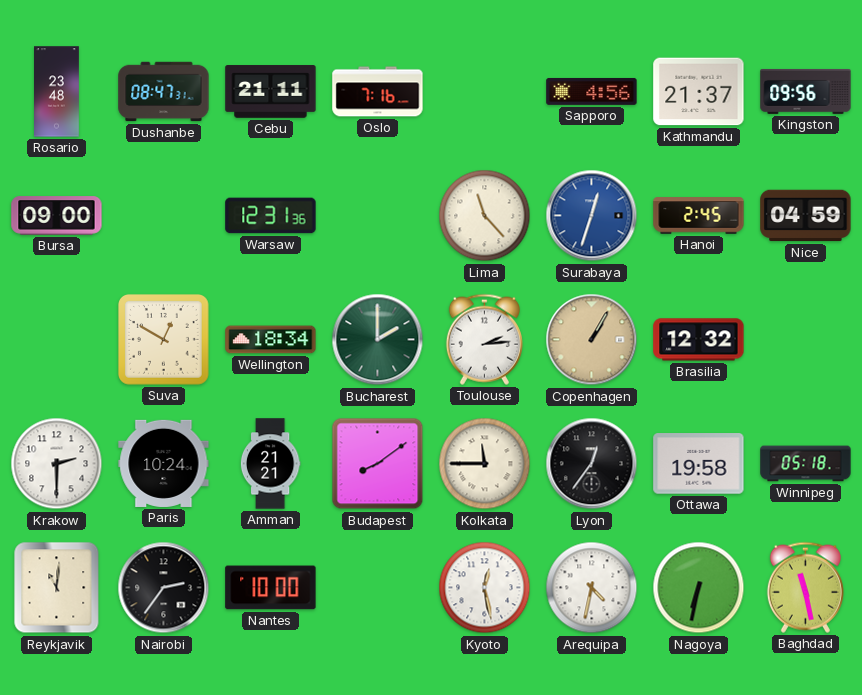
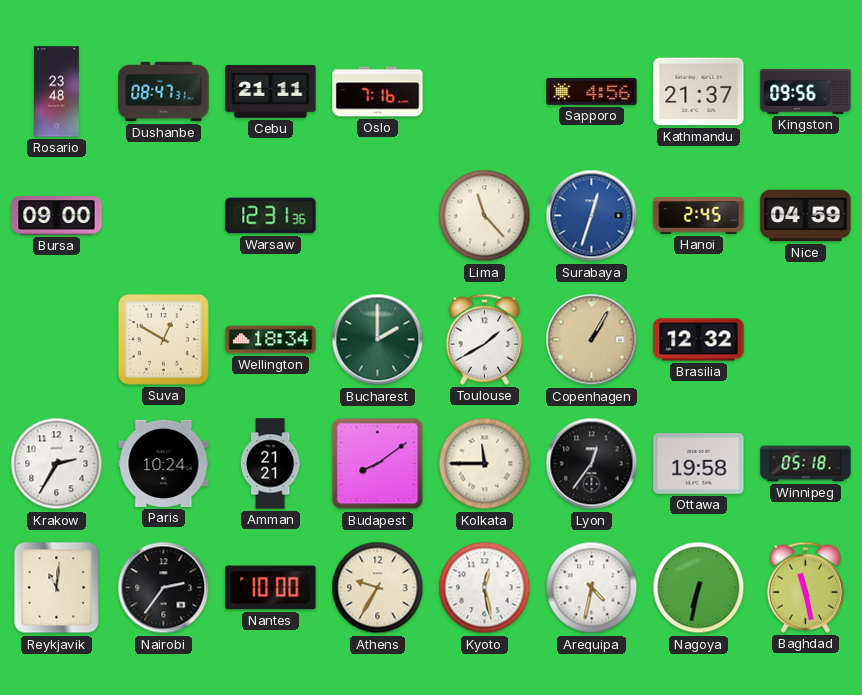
Toulouse: 2:14 -> 1:40 (484, 339)
Krakow: 2:30 -> 2:35 (57, 464)
Athens: none -> 9:35 (378, 588)
